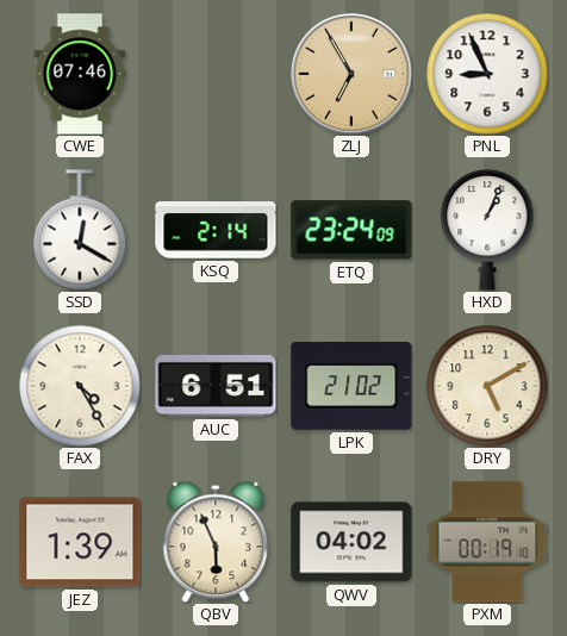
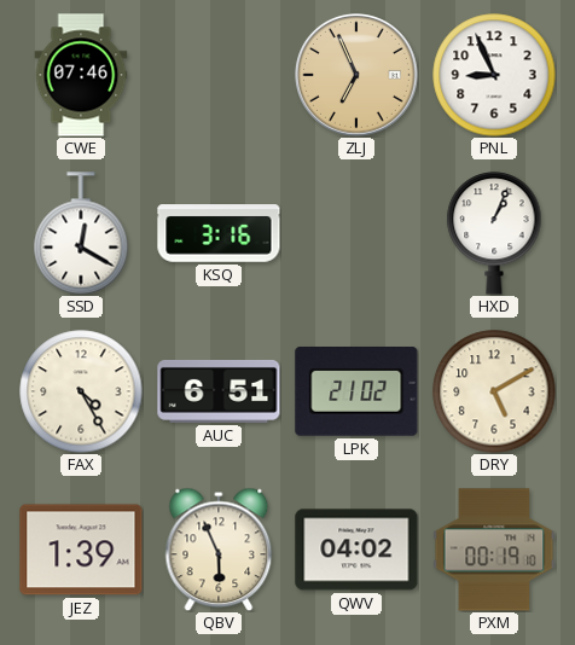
ZLJ: 6:55 -> 6:56 (358, 76)
KSQ: 2:14 -> 3:16 (219, 233)
ETQ: 23:24 -> none (351, 230)
